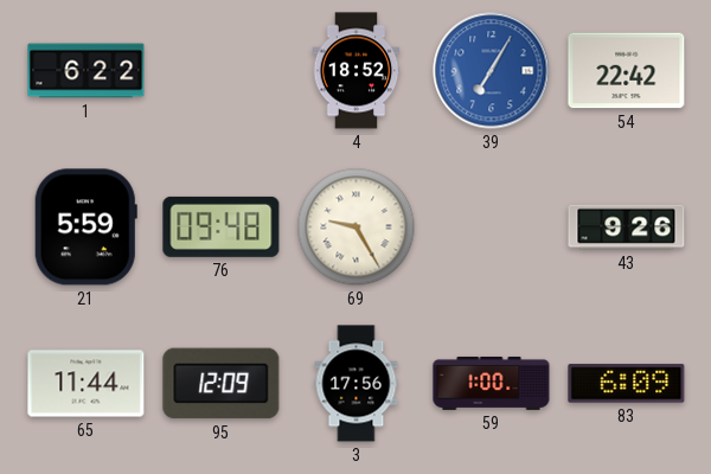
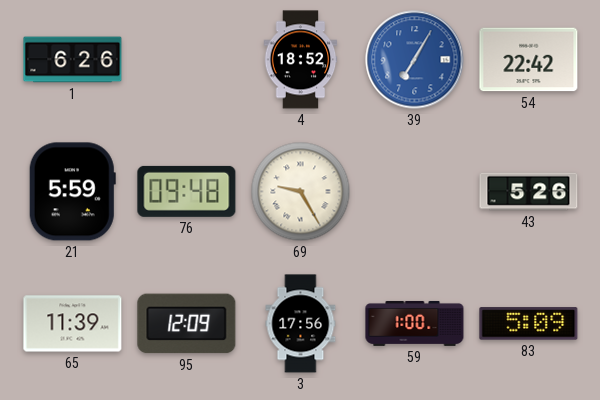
1: 6:22 -> 6:26 (73, 60)
43: 9:26 -> 5:26 (529, 192)
65: 11:44 -> 11:39 (73, 324)
83: 6:09 -> 5:09 (529, 324)
